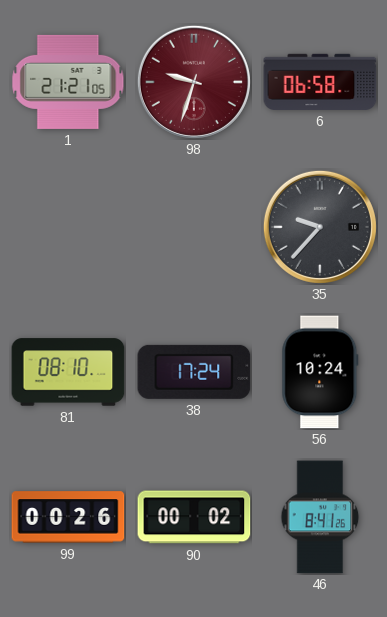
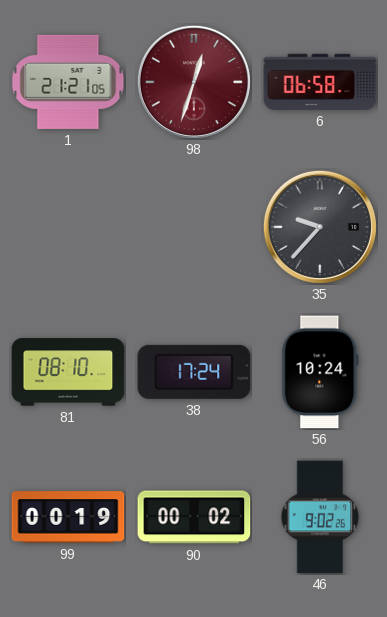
98: 9:33 -> 12:33 (194, 82)
99: 00:26 -> 00:19 (68, 517)
46: 8:41 -> 9:02 (320, 517)
